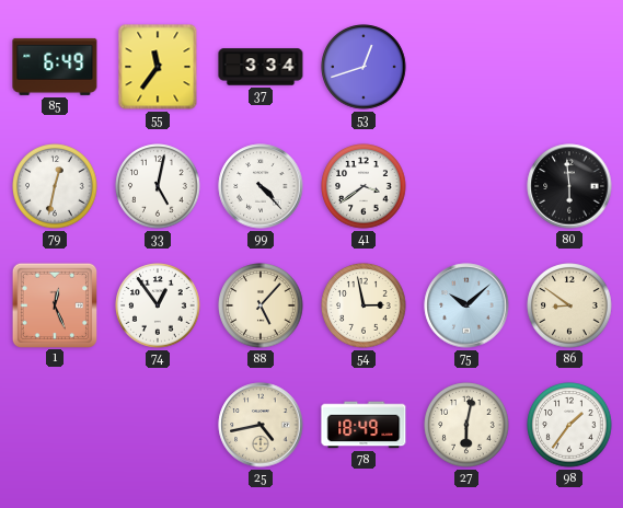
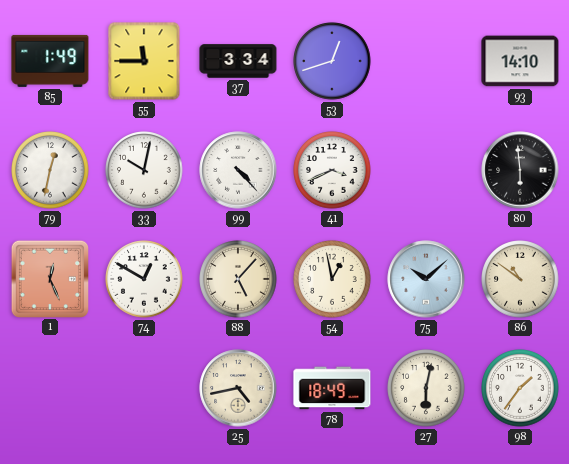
85: 6:49 -> 1:49 (50, 61)
55: 11:36 -> 11:45 (144, 61)
93: none -> 14:10 (520, 61)
33: 5:02 -> 10:02 (144, 170)
41: 3:39 -> 3:41 (332, 170)
74: 12:54 -> 12:50 (144, 279)
54: 2:58 -> 12:58 (332, 279)
86: 8:51 -> 10:51 (520, 279)
